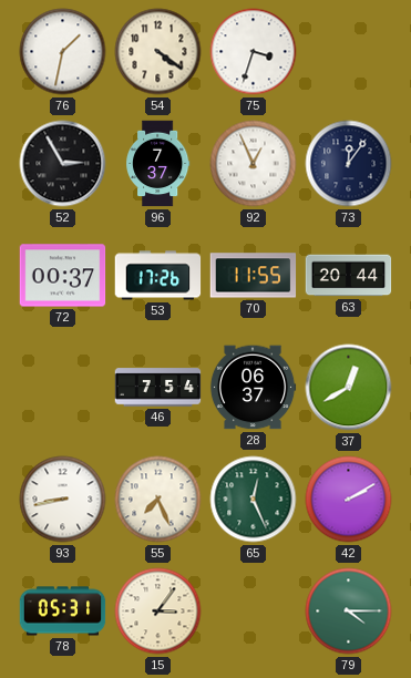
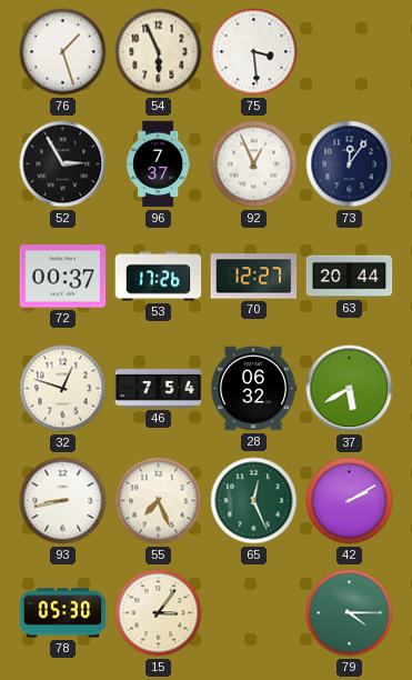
76: 1:32 -> 1:27 (63, 52)
54: 4:21 -> 5:56 (159, 52)
75: 3:33 -> 3:29 (254, 52)
70: 11:55 -> 12:27 (254, 277)
32: none -> 12:48 (63, 389)
28: 06:37 -> 06:32 (253, 389)
37: 12:40 -> 5:40 (350, 389)
78: 05:31 -> 05:30 (63, 613)
